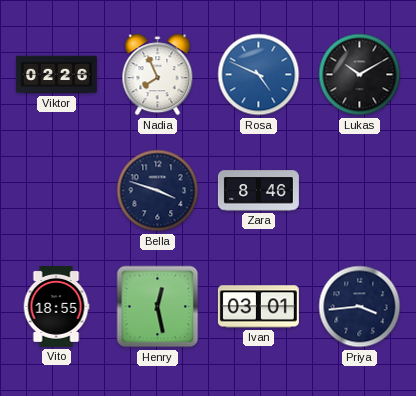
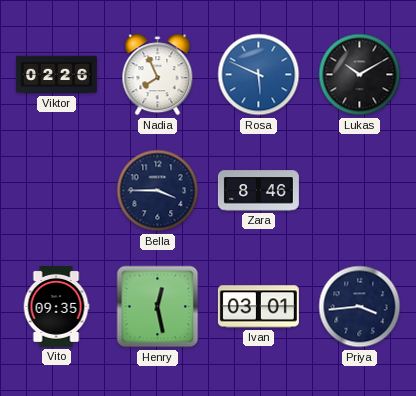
Rosa: 4:49 -> 5:49 (259, 75)
Bella: 3:48 -> 3:45 (158, 191)
Vito: 18:55 -> 09:35 (56, 306)
